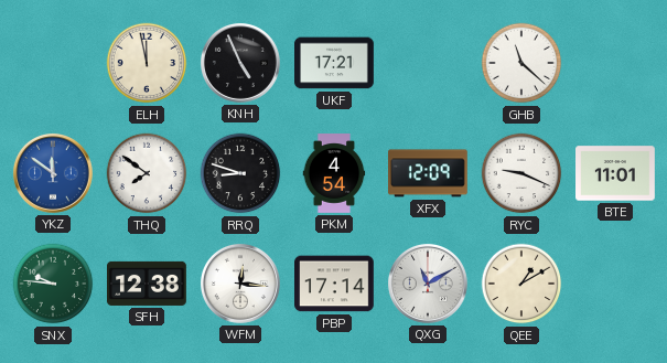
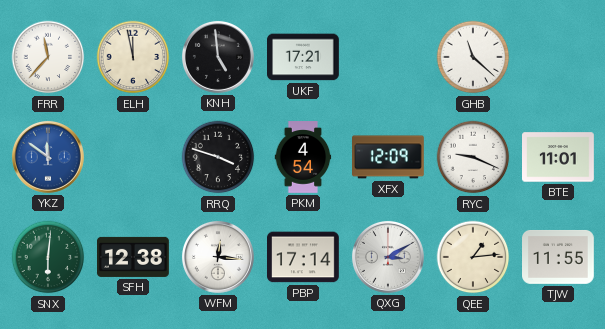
FRR: none -> 11:37 (48, 57)
KNH: 4:56 -> 4:59 (218, 57)
THQ: 7:51 -> none (147, 173)
RRQ: 8:48 -> 3:48 (218, 157)
SNX: 9:46 -> 6:01 (48, 257)
QXG: 11:10 -> 3:10 (388, 257)
QEE: 1:10 -> 1:14 (473, 257)
TJW: none -> 11:55 (559, 257)
